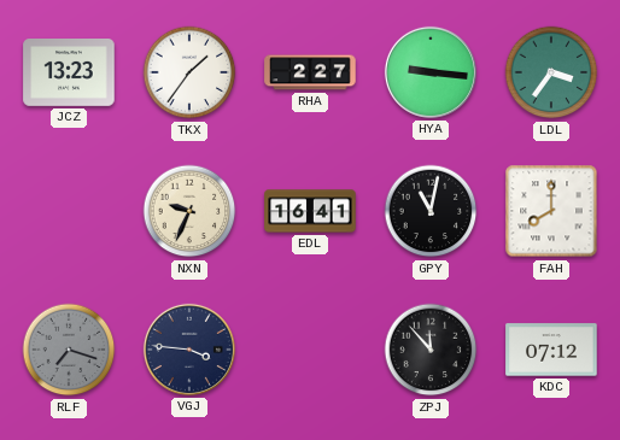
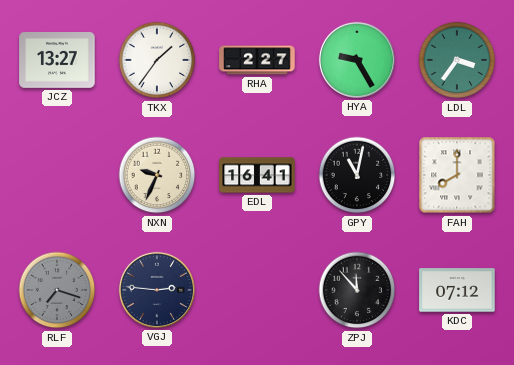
JCZ: 13:23 -> 13:27 (57, 61)
HYA: 9:16 -> 9:25 (357, 60)
VGJ: 3:46 -> 2:46 (157, 290)
